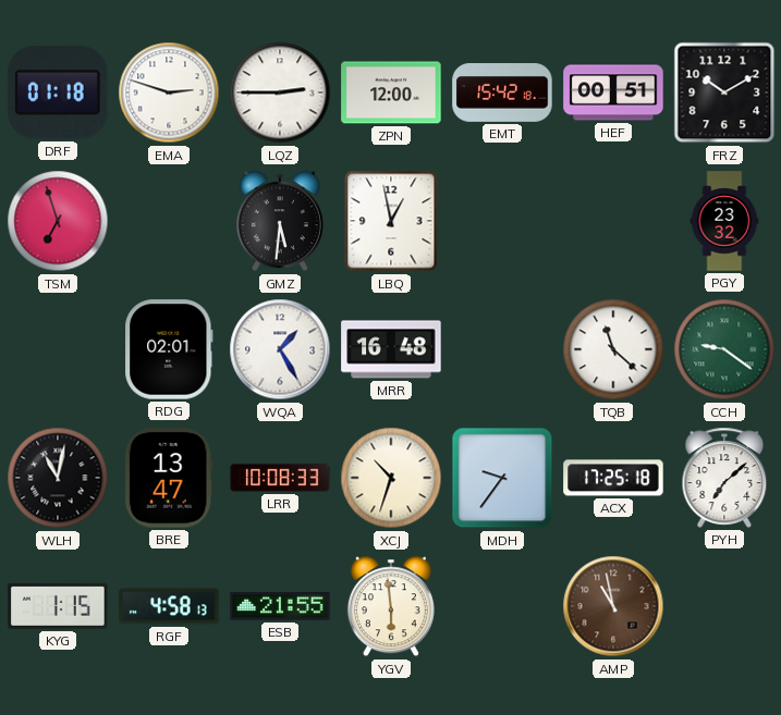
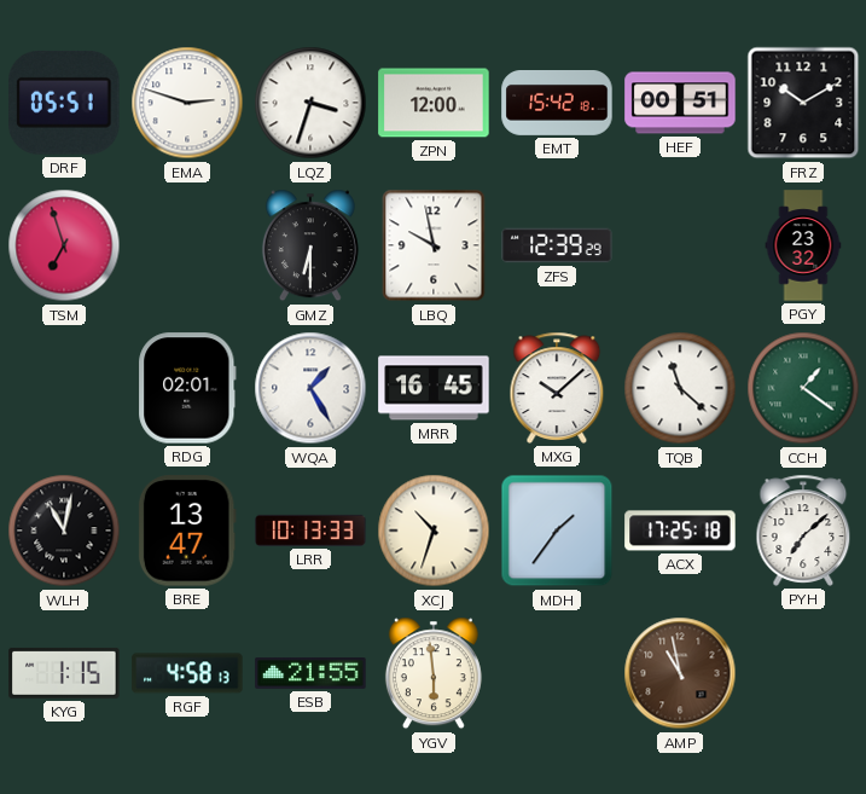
DRF: 01:18 -> 05:51 (64, 103)
LQZ: 2:45 -> 3:33 (310, 103)
GMZ: 5:31 -> 6:30 (310, 245)
LBQ: 12:58 -> 9:58 (434, 245)
ZFS: none -> 12:39 (557, 245)
MRR: 16:48 -> 16:45 (434, 388)
MXG: none -> 10:08 (557, 388)
CCH: 9:21 -> 1:21 (803, 388)
LRR: 10:08 -> 10:13 (310, 531)
MDH: 9:36 -> 1:36 (557, 531)
